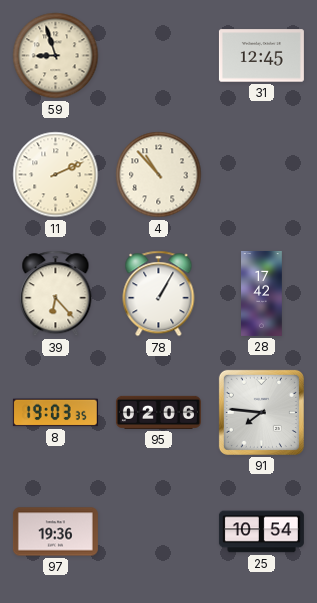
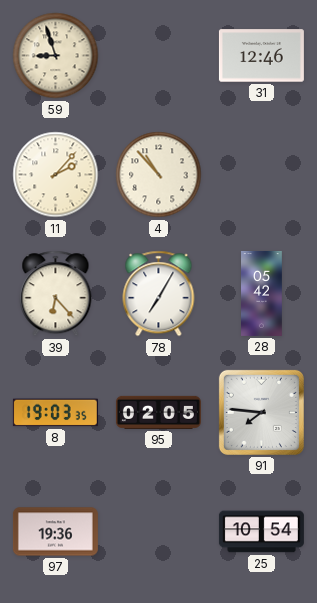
31: 12:45 -> 12:46 (261, 56)
11: 2:11 -> 2:07 (56, 175)
78: 1:05 -> 7:05 (159, 294)
28: 17:42 -> 05:42 (262, 293)
95: 02:06 -> 02:05 (158, 412)
